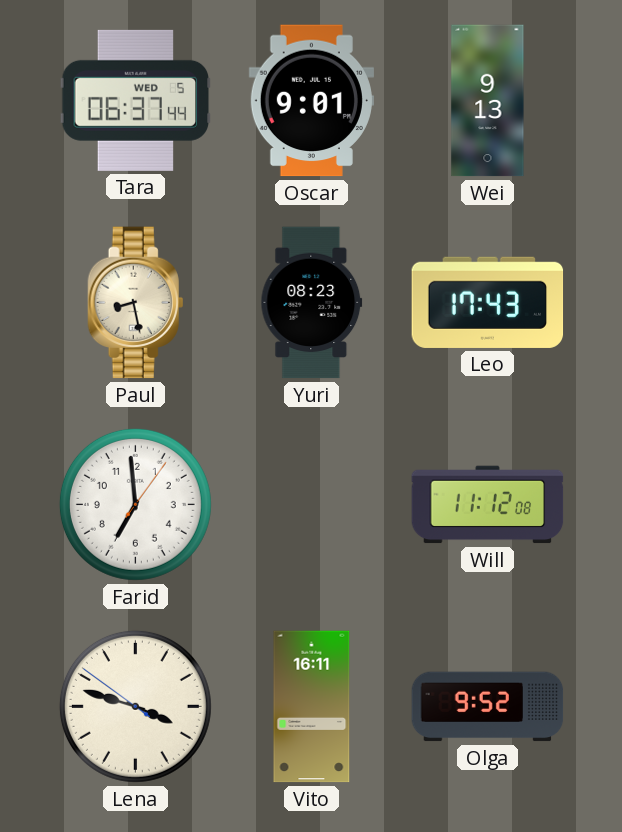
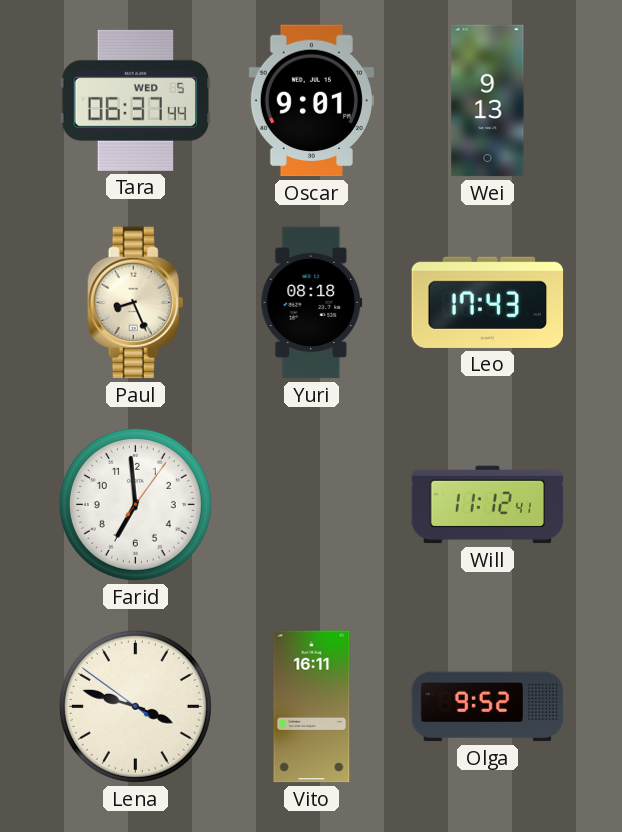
Paul: 8:28 -> 8:26 (136, 303)
Yuri: 08:23 -> 08:18 (312, 303)
Will: 11:12:08 -> 11:12:41 (488, 505)
